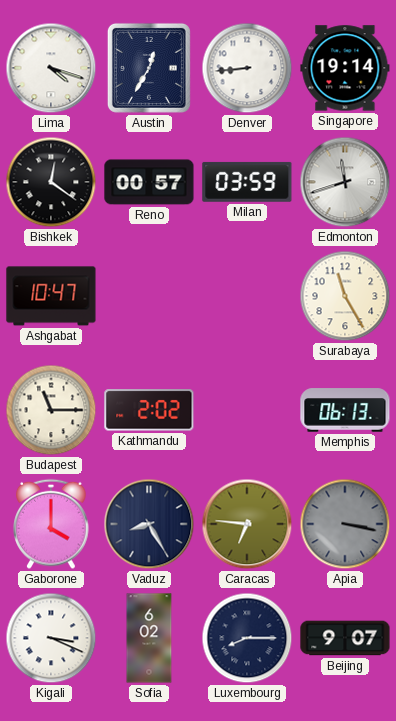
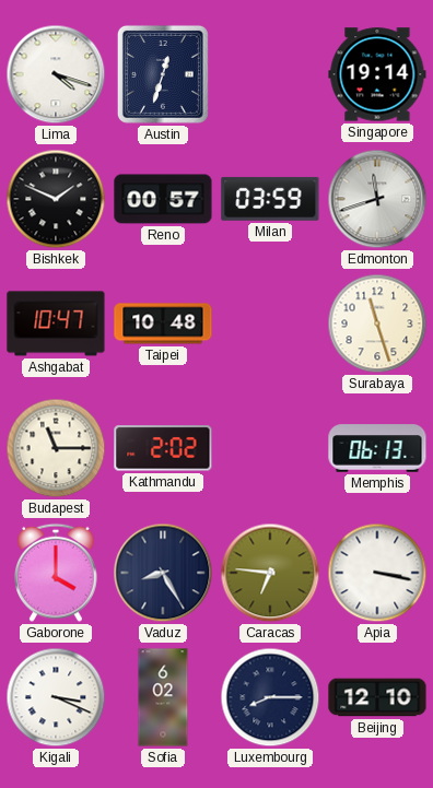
Austin: 12:35 -> 12:33 (163, 74)
Denver: 8:44 -> none (247, 68)
Bishkek: 12:21 -> 1:49 (56, 199)
Taipei: none -> 10:48 (163, 324)
Surabaya: 11:25 -> 11:27 (377, 324)
Apia dial: grey -> white (377, 573)
Beijing: 9:07 -> 12:10 (377, 697)
